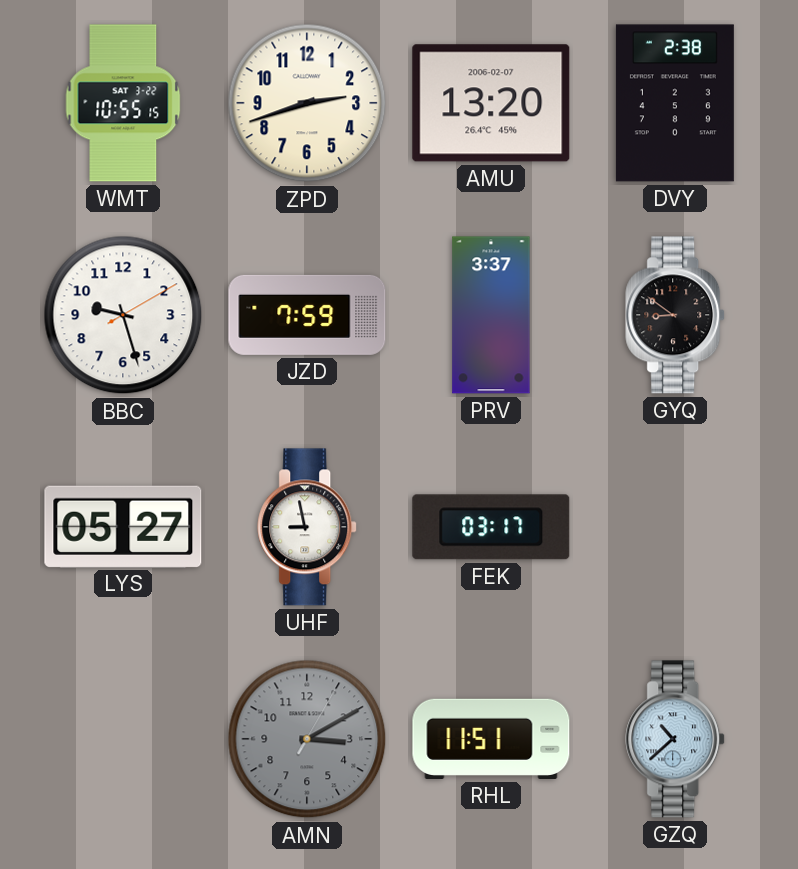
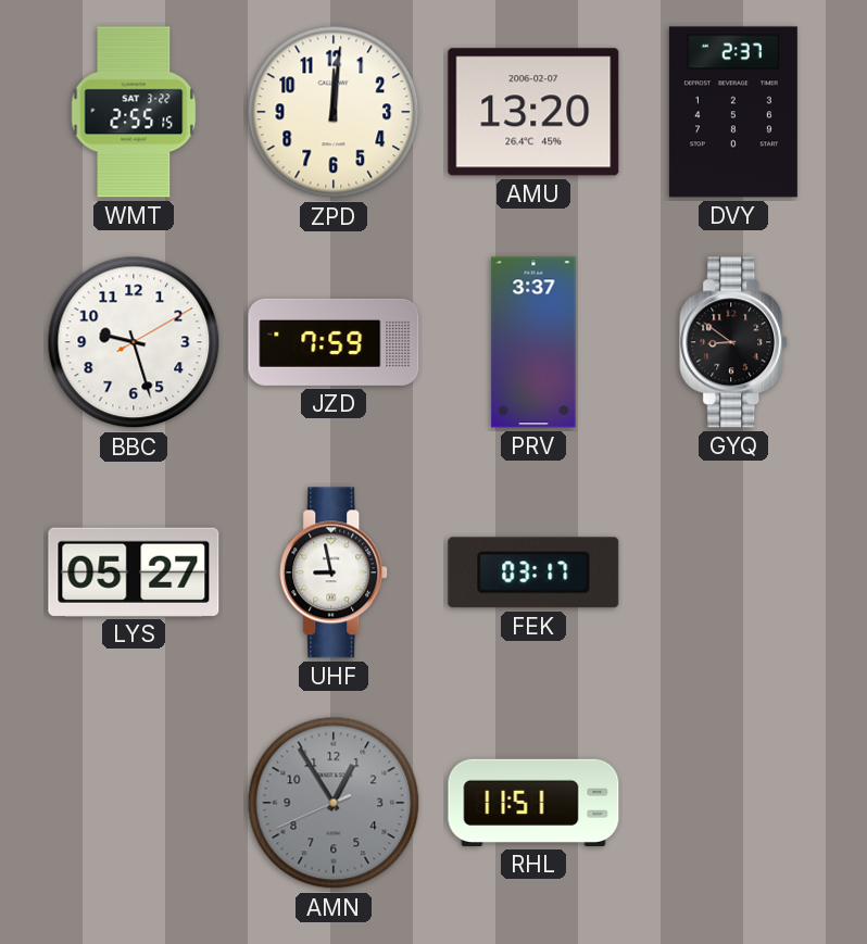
WMT: 10:55 -> 2:55 (134, 112)
ZPD: 2:42 -> 12:01 (334, 112)
DVY: 2:38 -> 2:37 (733, 112)
AMN: 3:10 -> 12:54 (334, 803)
GZQ: 10:38 -> none (676, 739)
